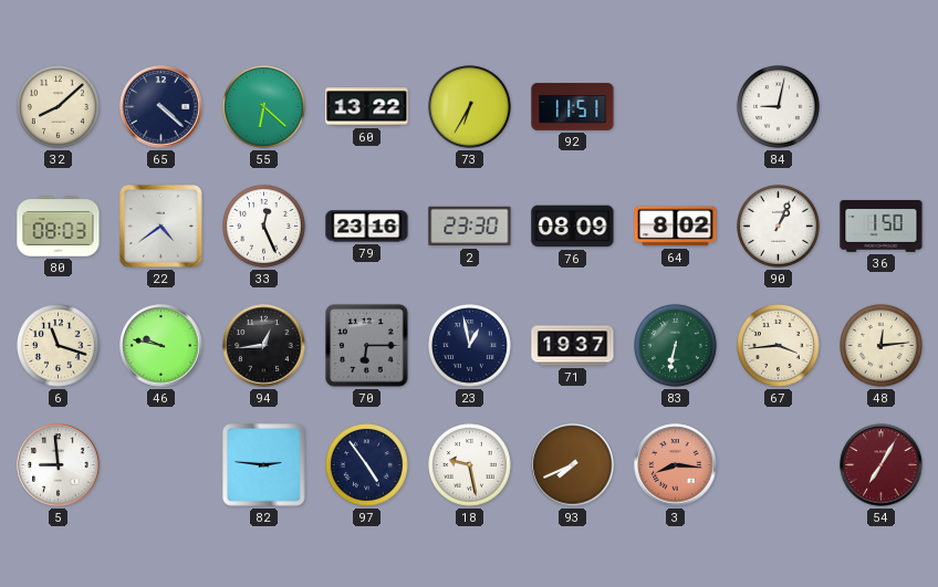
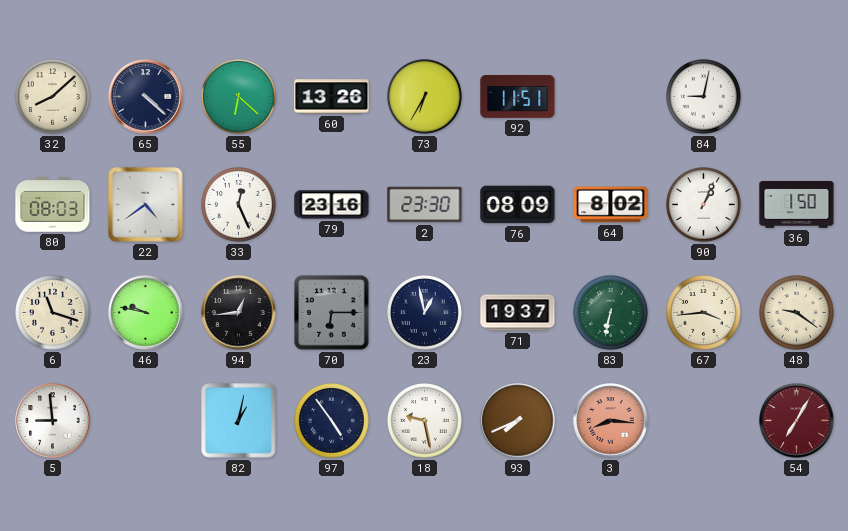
60: 13:22 -> 13:26 (332, 97)
48: 12:14 -> 9:21 (797, 313)
82: 2:46 -> 1:02 (239, 421)
